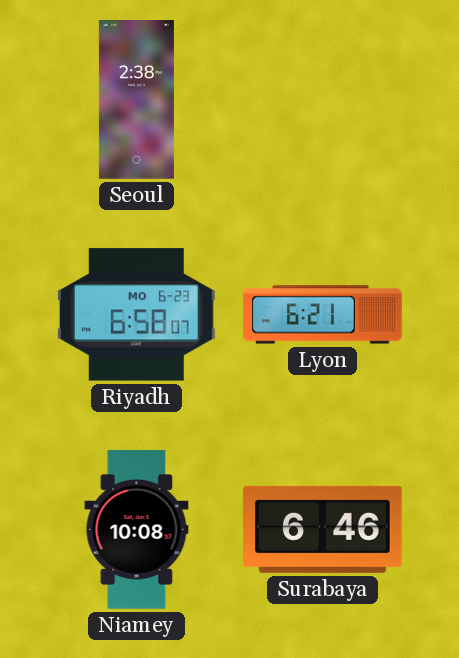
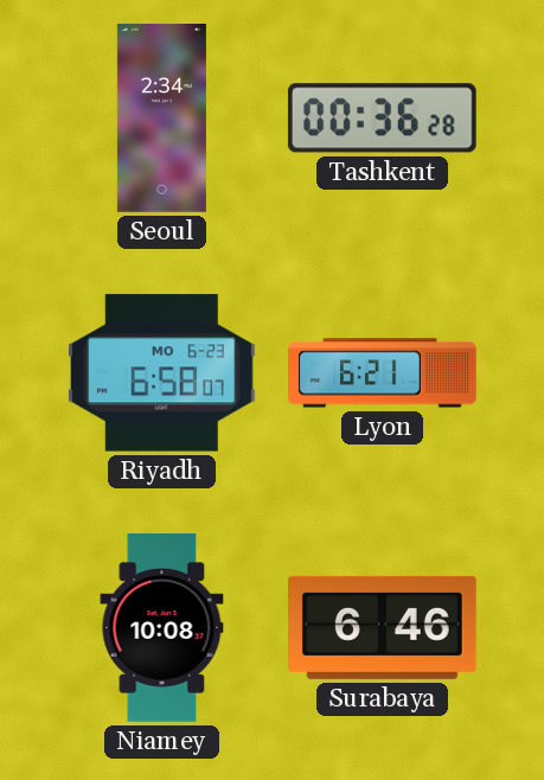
Seoul: 2:38 -> 2:34 (161, 119)
Tashkent: none -> 00:36 (382, 119)
